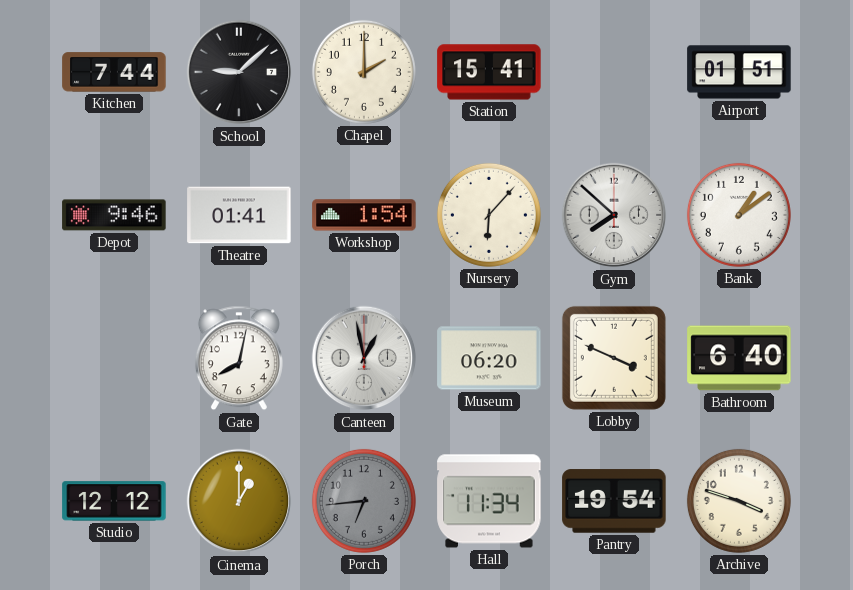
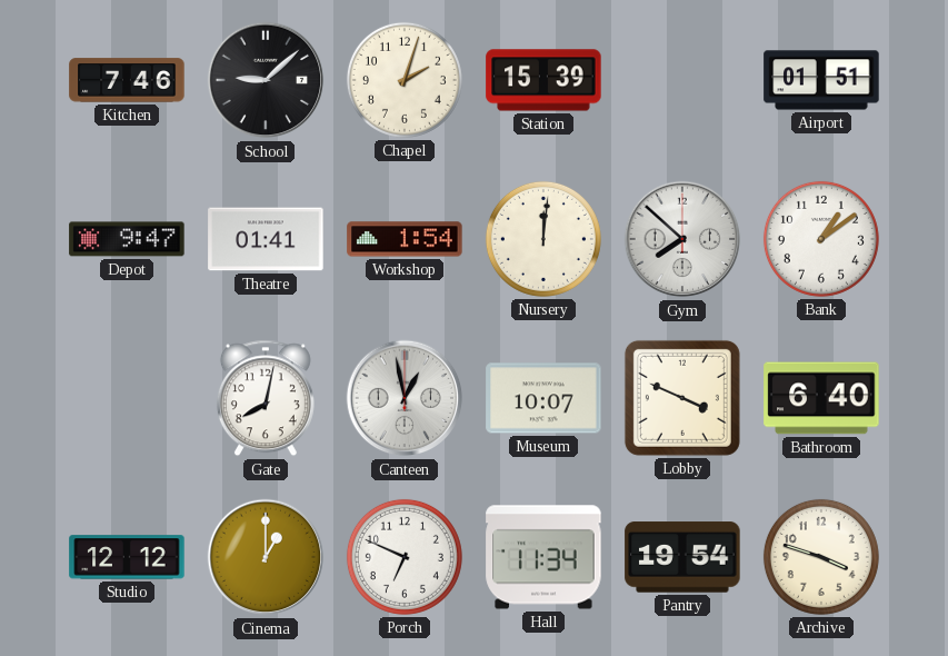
Kitchen: 7:44 -> 7:46 (127, 80)
Chapel: 2:00 -> 2:03 (405, 80)
Station: 15:41 -> 15:39 (543, 80)
Depot: 9:46 -> 9:47 (127, 239)
Nursery: 6:07 -> 12:01 (543, 239)
Museum: 06:20 -> 10:07 (543, 398)
Porch: 6:44 -> 6:49 (405, 557)
Porch dial: grey -> white (405, 557)
